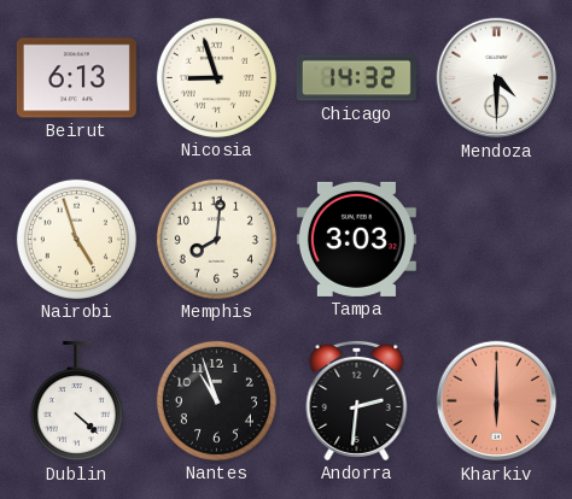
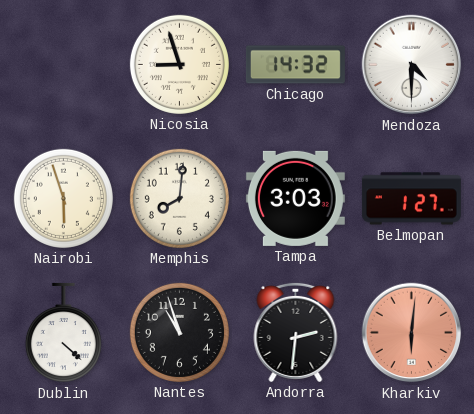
Beirut: 6:13 -> none (76, 78)
Nairobi: 4:57 -> 5:57 (63, 198)
Belmopan: none -> 1:27 (411, 199)
Kharkiv: 6:00 -> 6:01 (412, 333)
